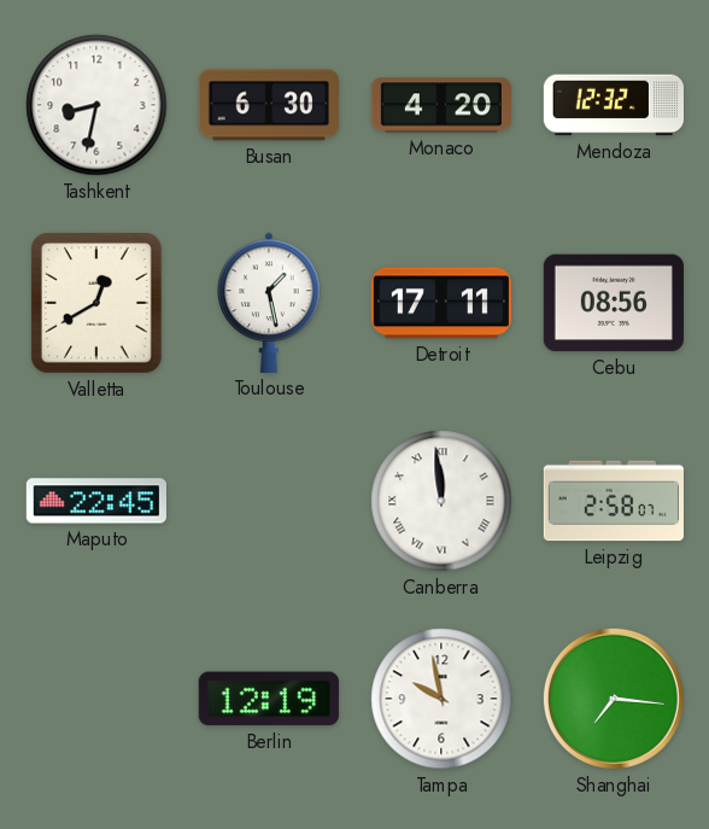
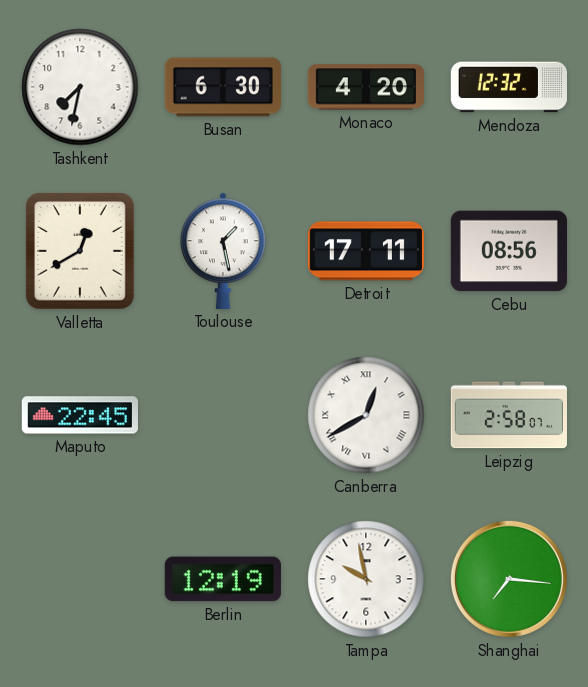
Tashkent: 8:32 -> 7:32 (80, 87)
Canberra: 11:59 -> 12:40 (366, 415)
